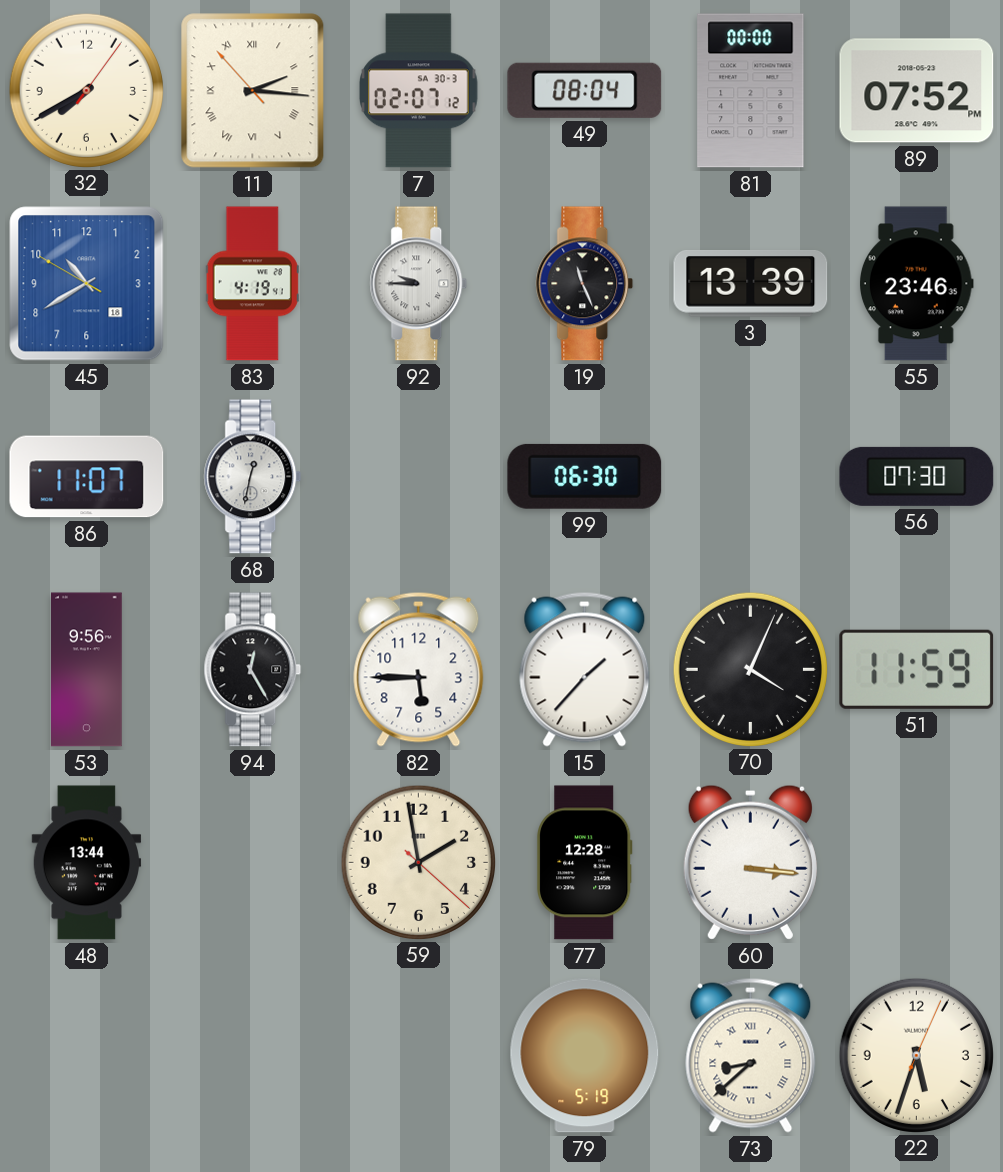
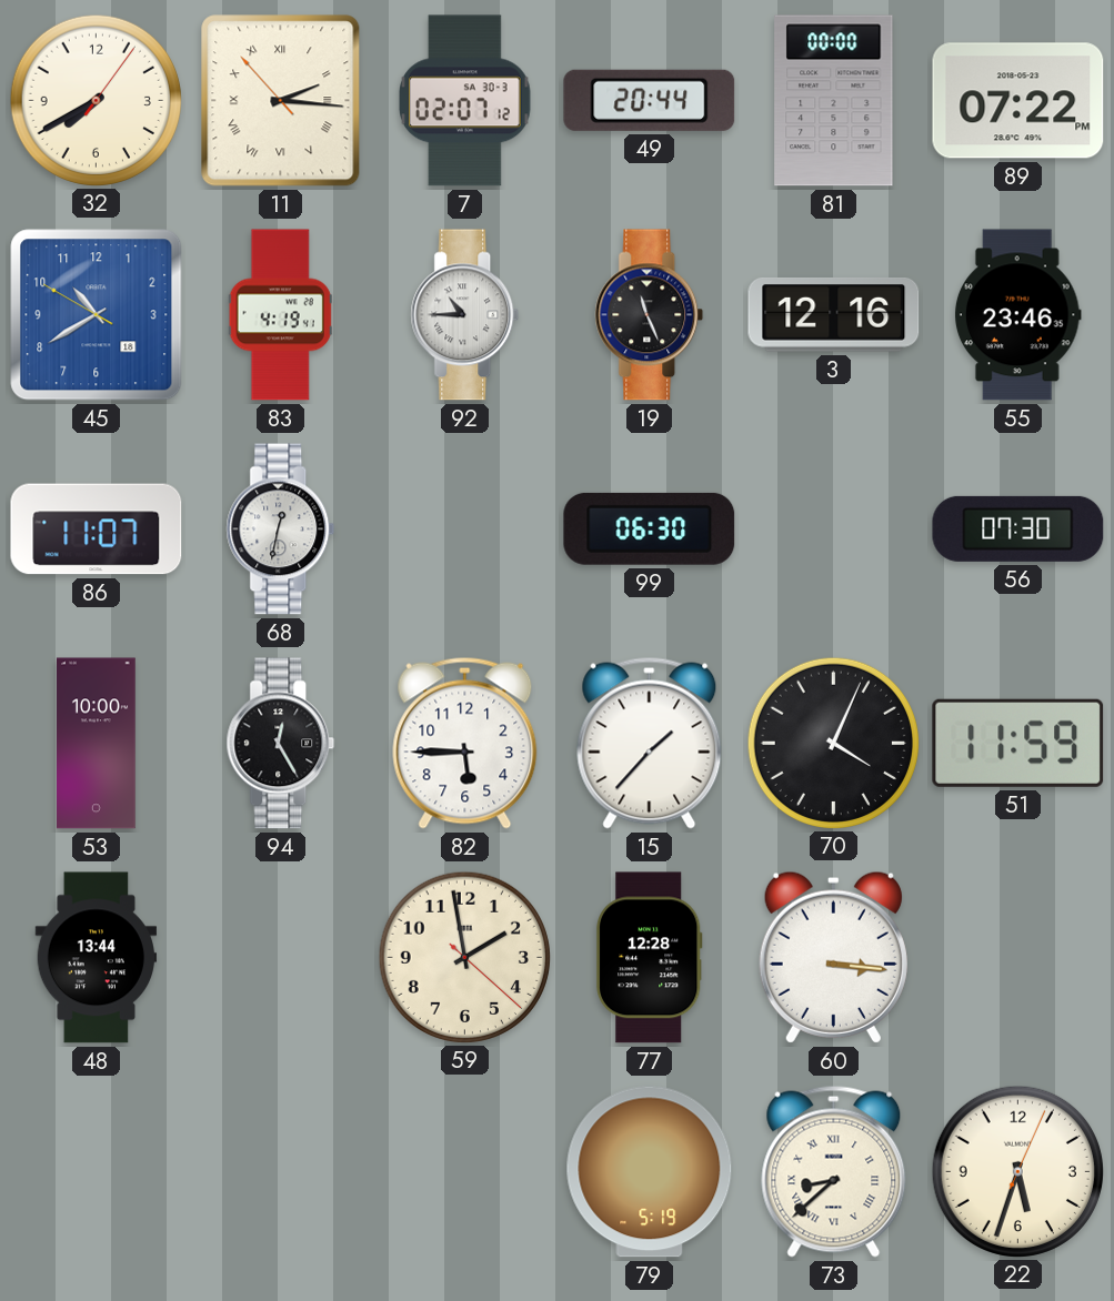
49: 08:04 -> 20:44 (650, 100)
89: 07:52 -> 07:22 (1018, 101)
92: 9:45 -> 10:45 (465, 315)
3: 13:39 -> 12:16 (834, 315)
53: 9:56 -> 10:00 (97, 744)
